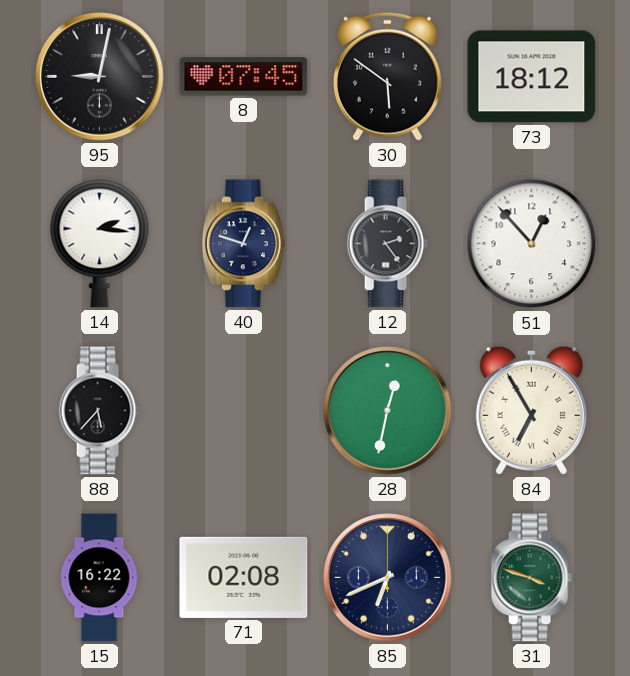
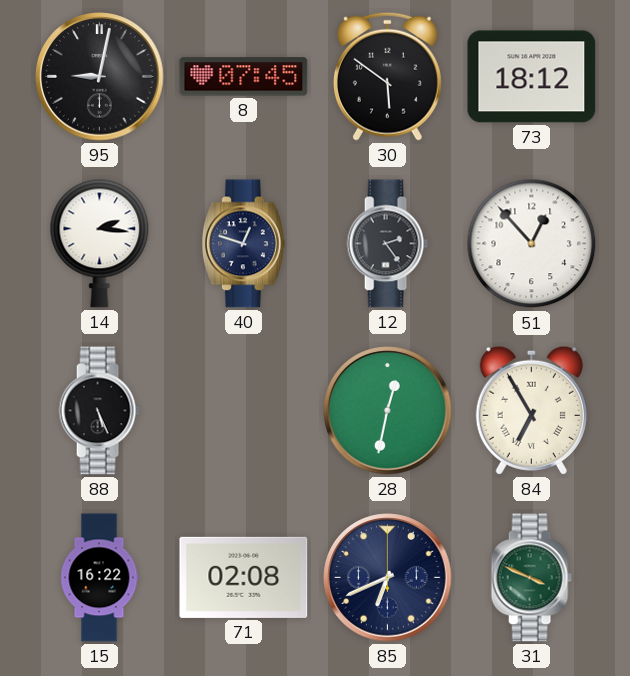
88: 5:37 -> 5:26 (99, 411)
31: 3:48 -> 3:49 (531, 578)
